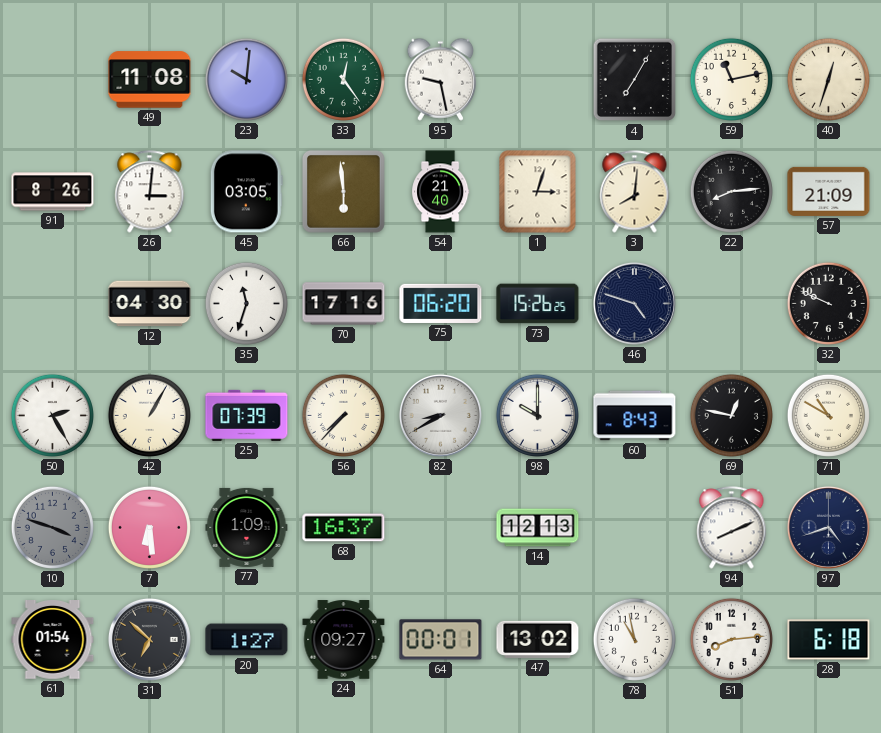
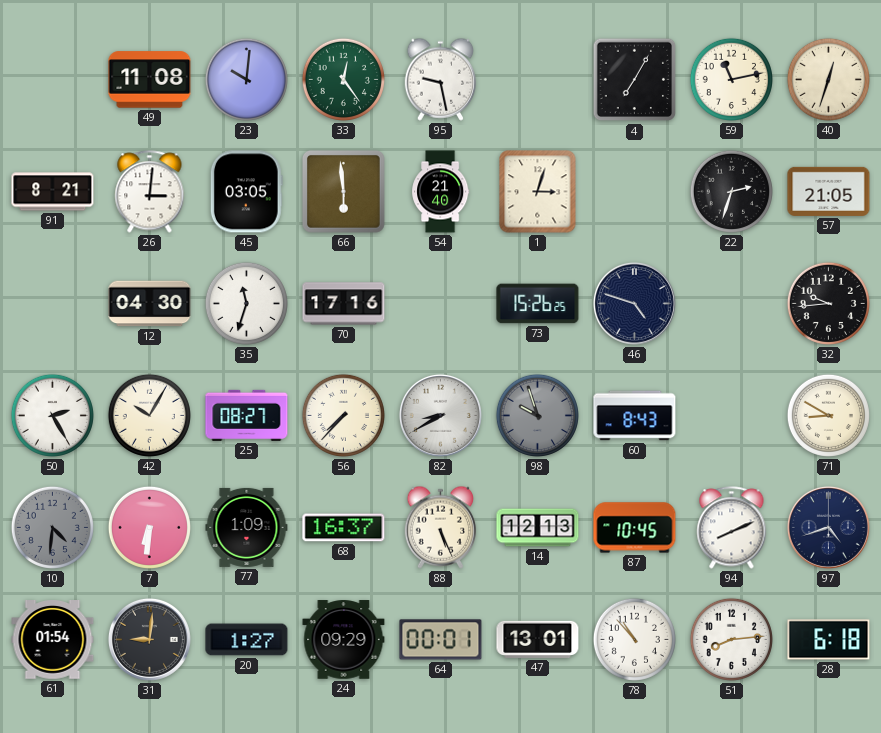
91: 8:26 -> 8:21 (53, 192)
3: 8:01 -> none (635, 192)
22: 8:14 -> 2:33 (731, 191)
57: 21:09 -> 21:05 (829, 191)
75: 06:20 -> none (441, 303)
32: 9:49 -> 9:44 (828, 303)
42: 1:05 -> 10:05 (149, 415)
25: 07:39 -> 08:27 (247, 415)
98: 10:00 -> 9:57 (537, 415)
98 dial: white -> grey (537, 415)
69: 12:47 -> none (731, 415)
71: 10:50 -> 8:50 (828, 415)
10: 3:48 -> 4:31 (52, 527)
7: 6:29 -> 6:31 (149, 527)
88: none -> 5:26 (441, 527)
87: none -> 10:45 (635, 528)
31: 6:52 -> 9:01 (149, 639)
24: 09:27 -> 09:29 (344, 640)
47: 13:02 -> 13:01 (538, 639)
78: 10:58 -> 10:53 (634, 639)
